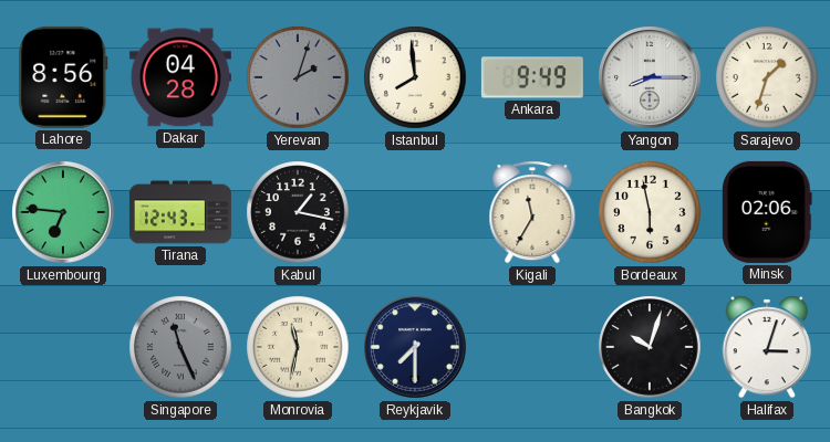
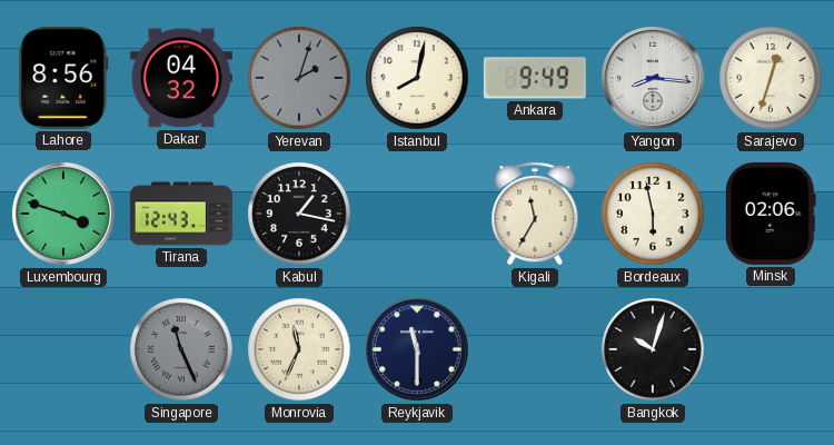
Dakar: 04:28 -> 04:32 (181, 78)
Istanbul: 7:59 -> 8:02 (417, 78)
Yangon: 8:15 -> 8:16 (653, 78)
Sarajevo: 1:33 -> 12:33 (771, 78)
Luxembourg: 6:46 -> 3:48 (63, 214)
Monrovia: 11:32 -> 11:34 (299, 349)
Reykjavik: 7:30 -> 11:30 (417, 349)
Halifax: 3:03 -> none (767, 347)
